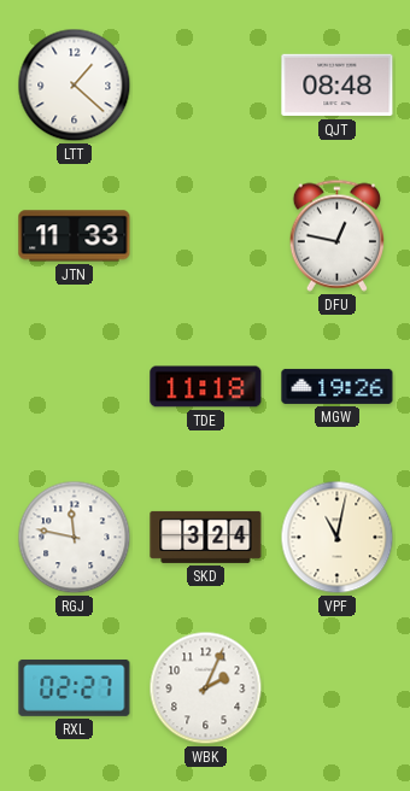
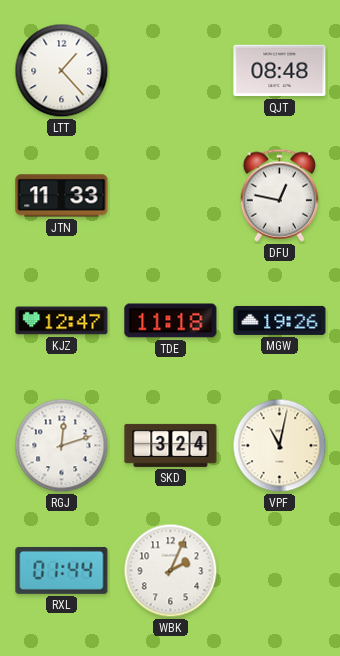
LTT: 1:22 -> 1:23 (62, 71)
KJZ: none -> 12:47 (62, 321)
RGJ: 11:47 -> 12:12 (62, 446)
RXL: 02:27 -> 01:44 (62, 570)
